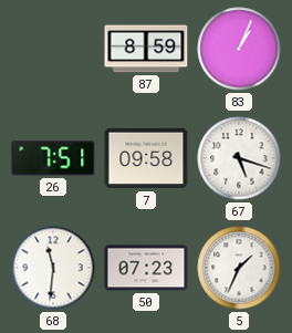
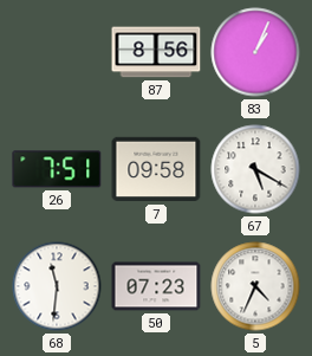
87: 8:59 -> 8:56 (156, 52)
67: 5:18 -> 5:20 (255, 169)
5: 1:34 -> 4:34 (255, 286)
